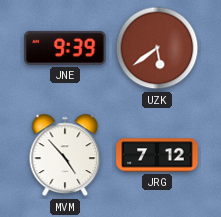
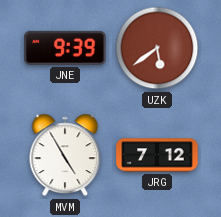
MVM: 4:53 -> 4:55 (65, 155)
